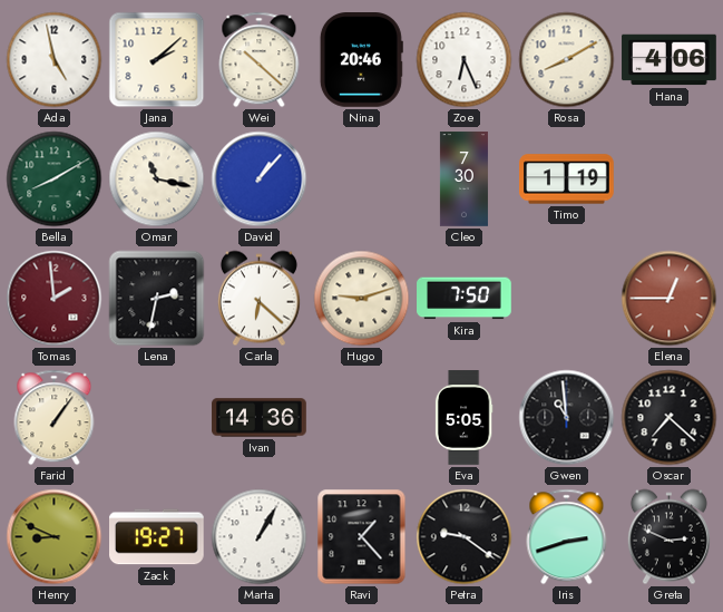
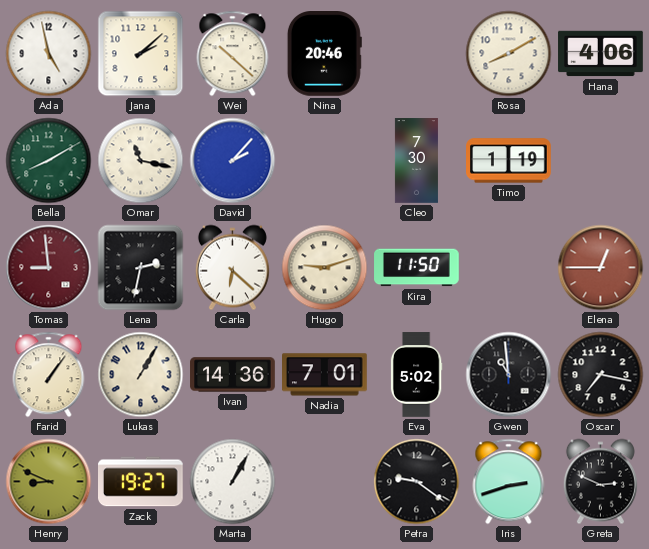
Zoe: 6:26 -> none (465, 60)
David: 1:07 -> 2:07 (233, 161)
Tomas: 1:59 -> 8:59 (49, 268)
Kira: 7:50 -> 11:50 (417, 268)
Lukas: none -> 1:05 (141, 375)
Nadia: none -> 7:01 (325, 375)
Eva: 5:05 -> 5:02 (416, 375)
Oscar: 7:22 -> 7:17 (601, 375)
Ravi: 1:23 -> none (362, 537)
